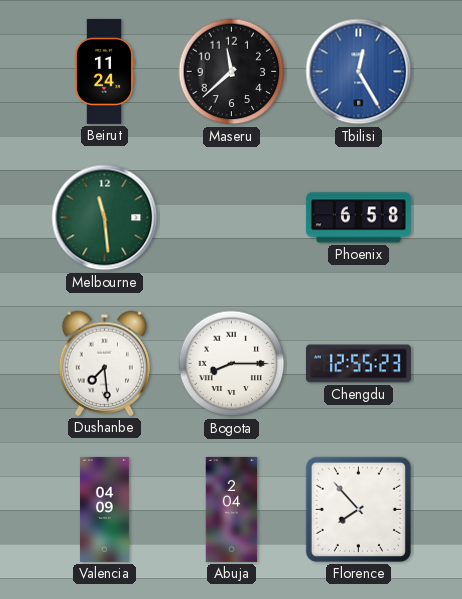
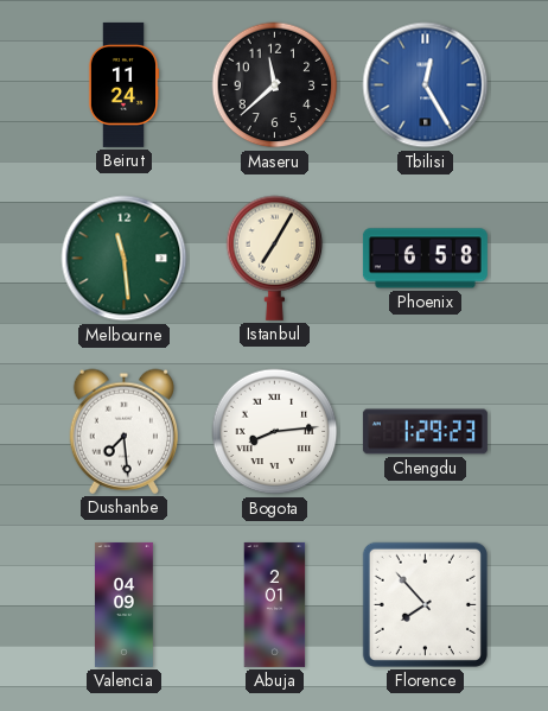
Istanbul: none -> 7:05 (275, 258)
Bogota: 8:15 -> 8:14 (275, 432)
Chengdu: 12:55 -> 1:29 (425, 432)
Abuja: 2:04 -> 2:01 (275, 604)
